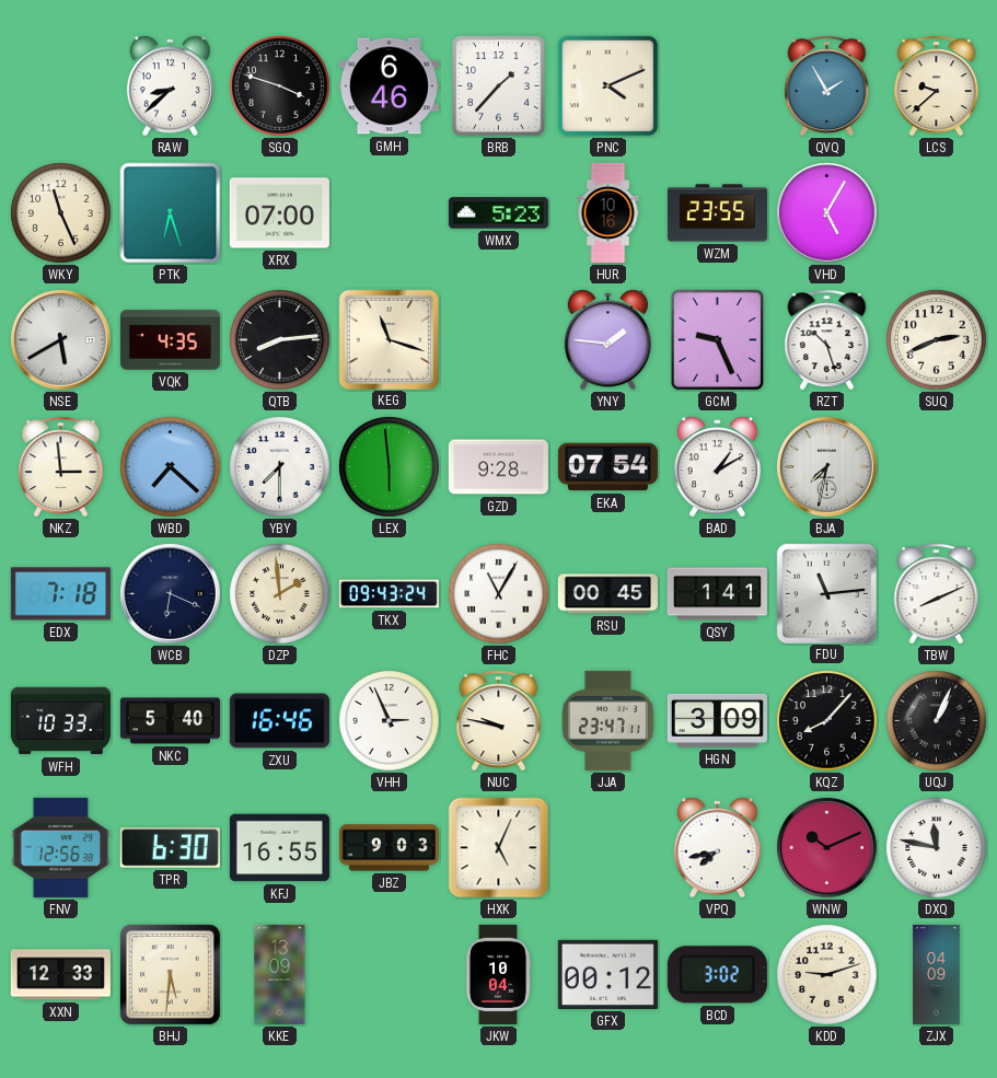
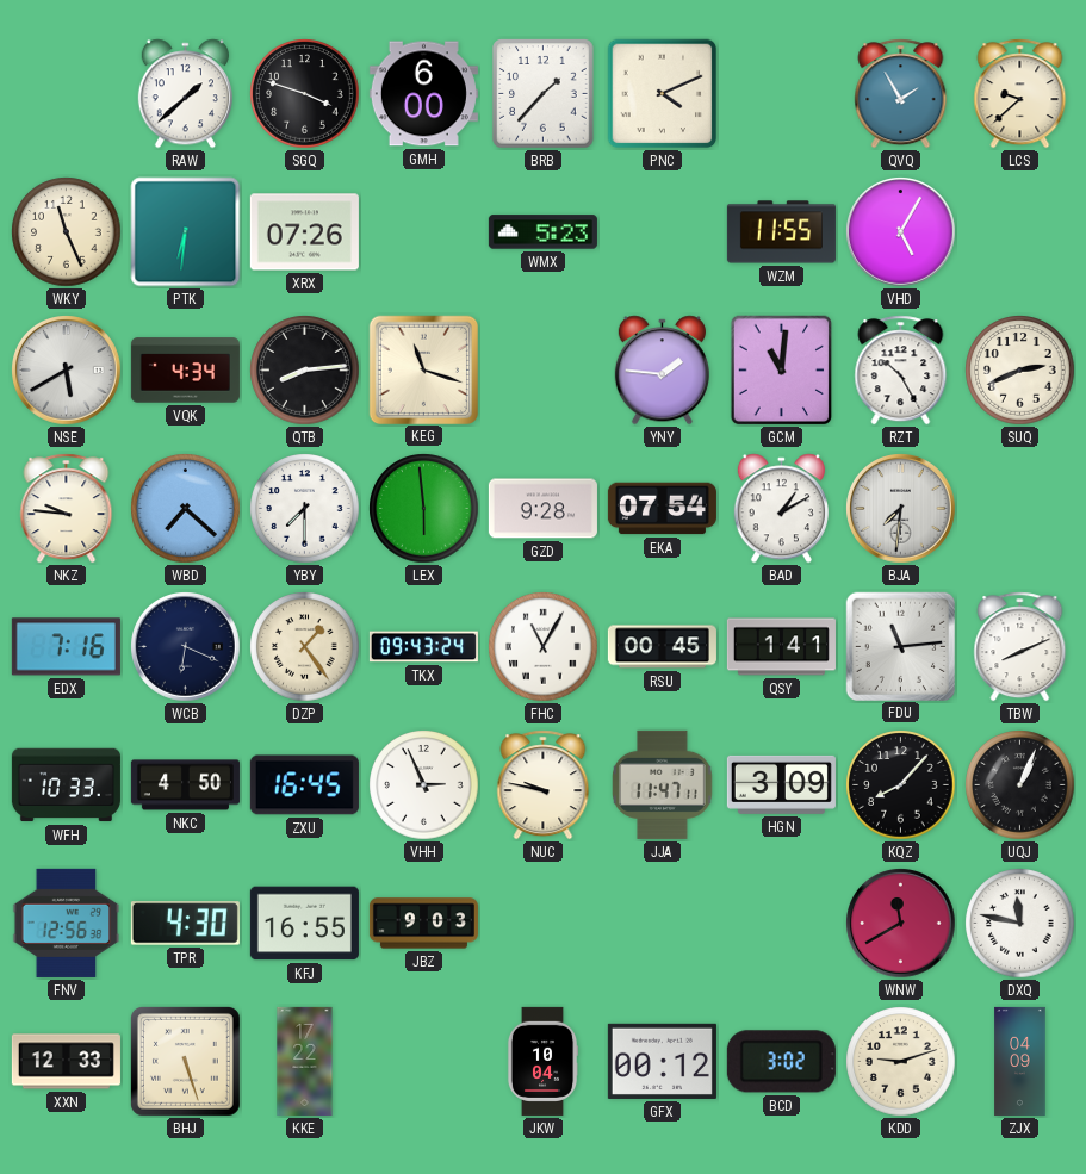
RAW: 8:38 -> 1:38 (185, 94)
GMH: 6:46 -> 6:00 (423, 94)
PTK: 6:27 -> 6:31 (186, 232)
XRX: 07:00 -> 07:26 (304, 232)
HUR: 10:16 -> none (608, 212)
WZM: 23:55 -> 11:55 (781, 232)
VQK: 4:35 -> 4:34 (185, 371)
GCM: 9:26 -> 11:01 (782, 371)
RZT: 10:27 -> 10:25 (901, 371)
NKZ: 2:59 -> 9:46 (67, 509)
BJA: 7:32 -> 7:31 (901, 509)
EDX: 7:18 -> 7:16 (66, 647)
DZP: 1:59 -> 1:24 (305, 647)
NKC: 5:40 -> 4:50 (185, 785)
ZXU: 16:46 -> 16:45 (304, 785)
JJA: 23:47 -> 11:47 (662, 784)
TPR: 6:30 -> 4:30 (185, 924)
HXK: 5:04 -> none (499, 848)
VPQ: 7:43 -> none (717, 848)
WNW: 10:11 -> 11:40 (901, 924)
BHJ: 5:31 -> 5:27 (185, 1061)
KKE: 13:09 -> 17:22 (305, 1061)
